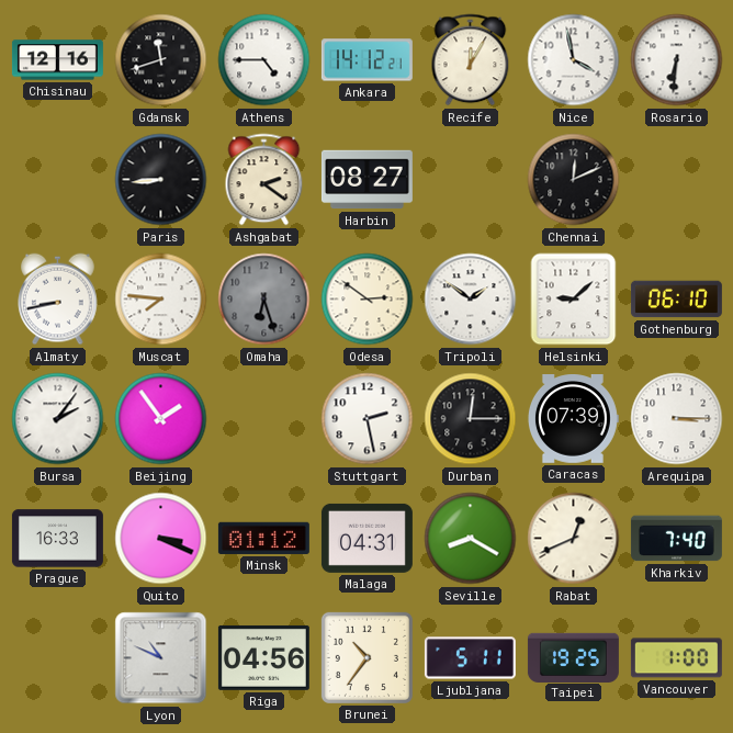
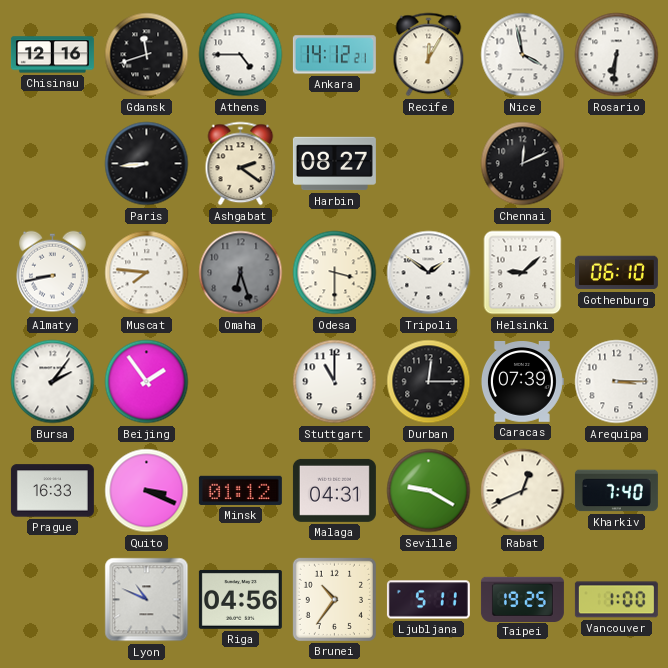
Odesa: 2:51 -> 3:30 (335, 273)
Stuttgart: 2:28 -> 11:00 (335, 382)
Seville: 8:20 -> 9:20 (429, 491)
